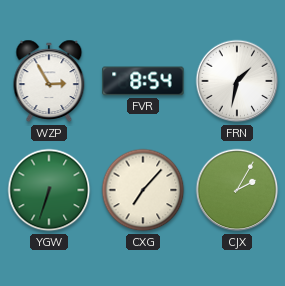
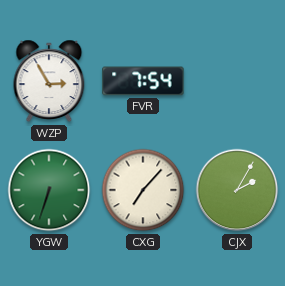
FVR: 8:54 -> 7:54 (143, 81)
FRN: 1:32 -> none (237, 81)
